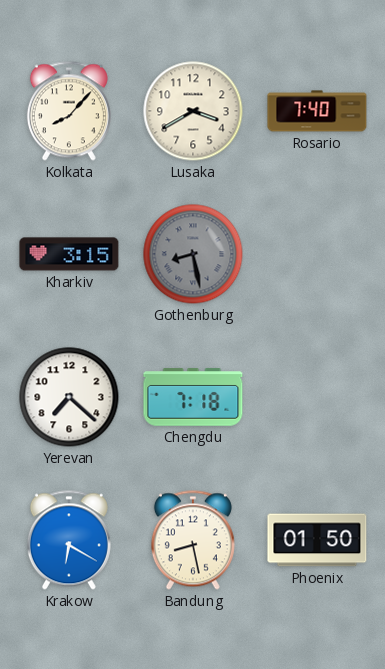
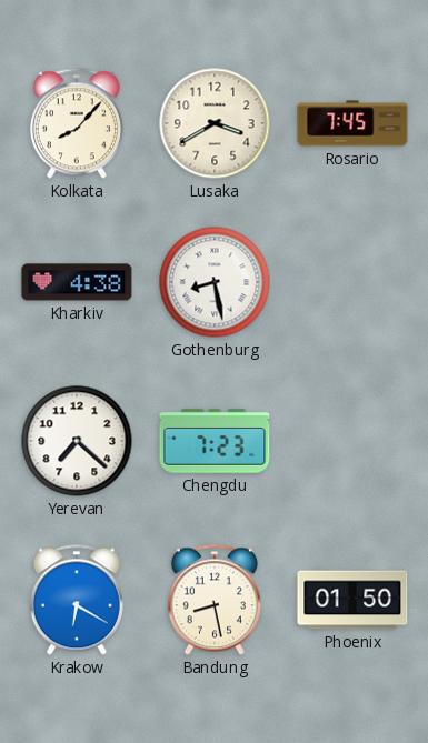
Rosario: 7:40 -> 7:45 (352, 123)
Kharkiv: 3:15 -> 4:38 (77, 282)
Gothenburg dial: grey -> white (215, 282)
Chengdu: 7:18 -> 7:23 (215, 441)
